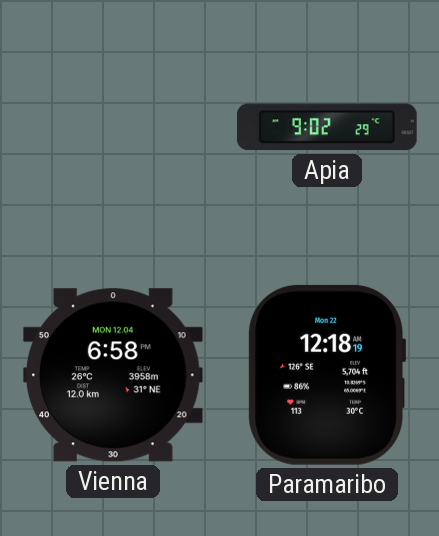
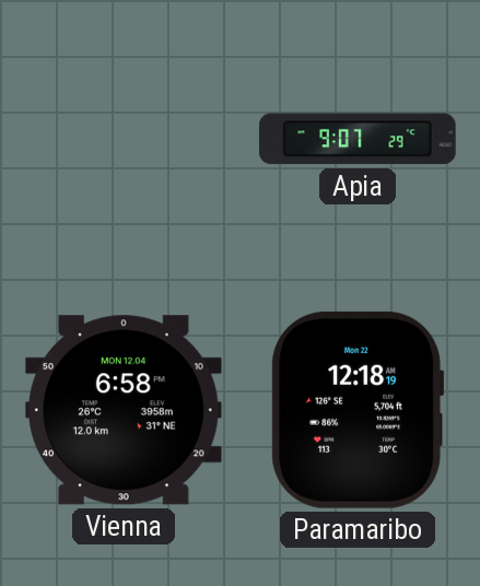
Apia: 9:02 -> 9:07 (358, 139)
